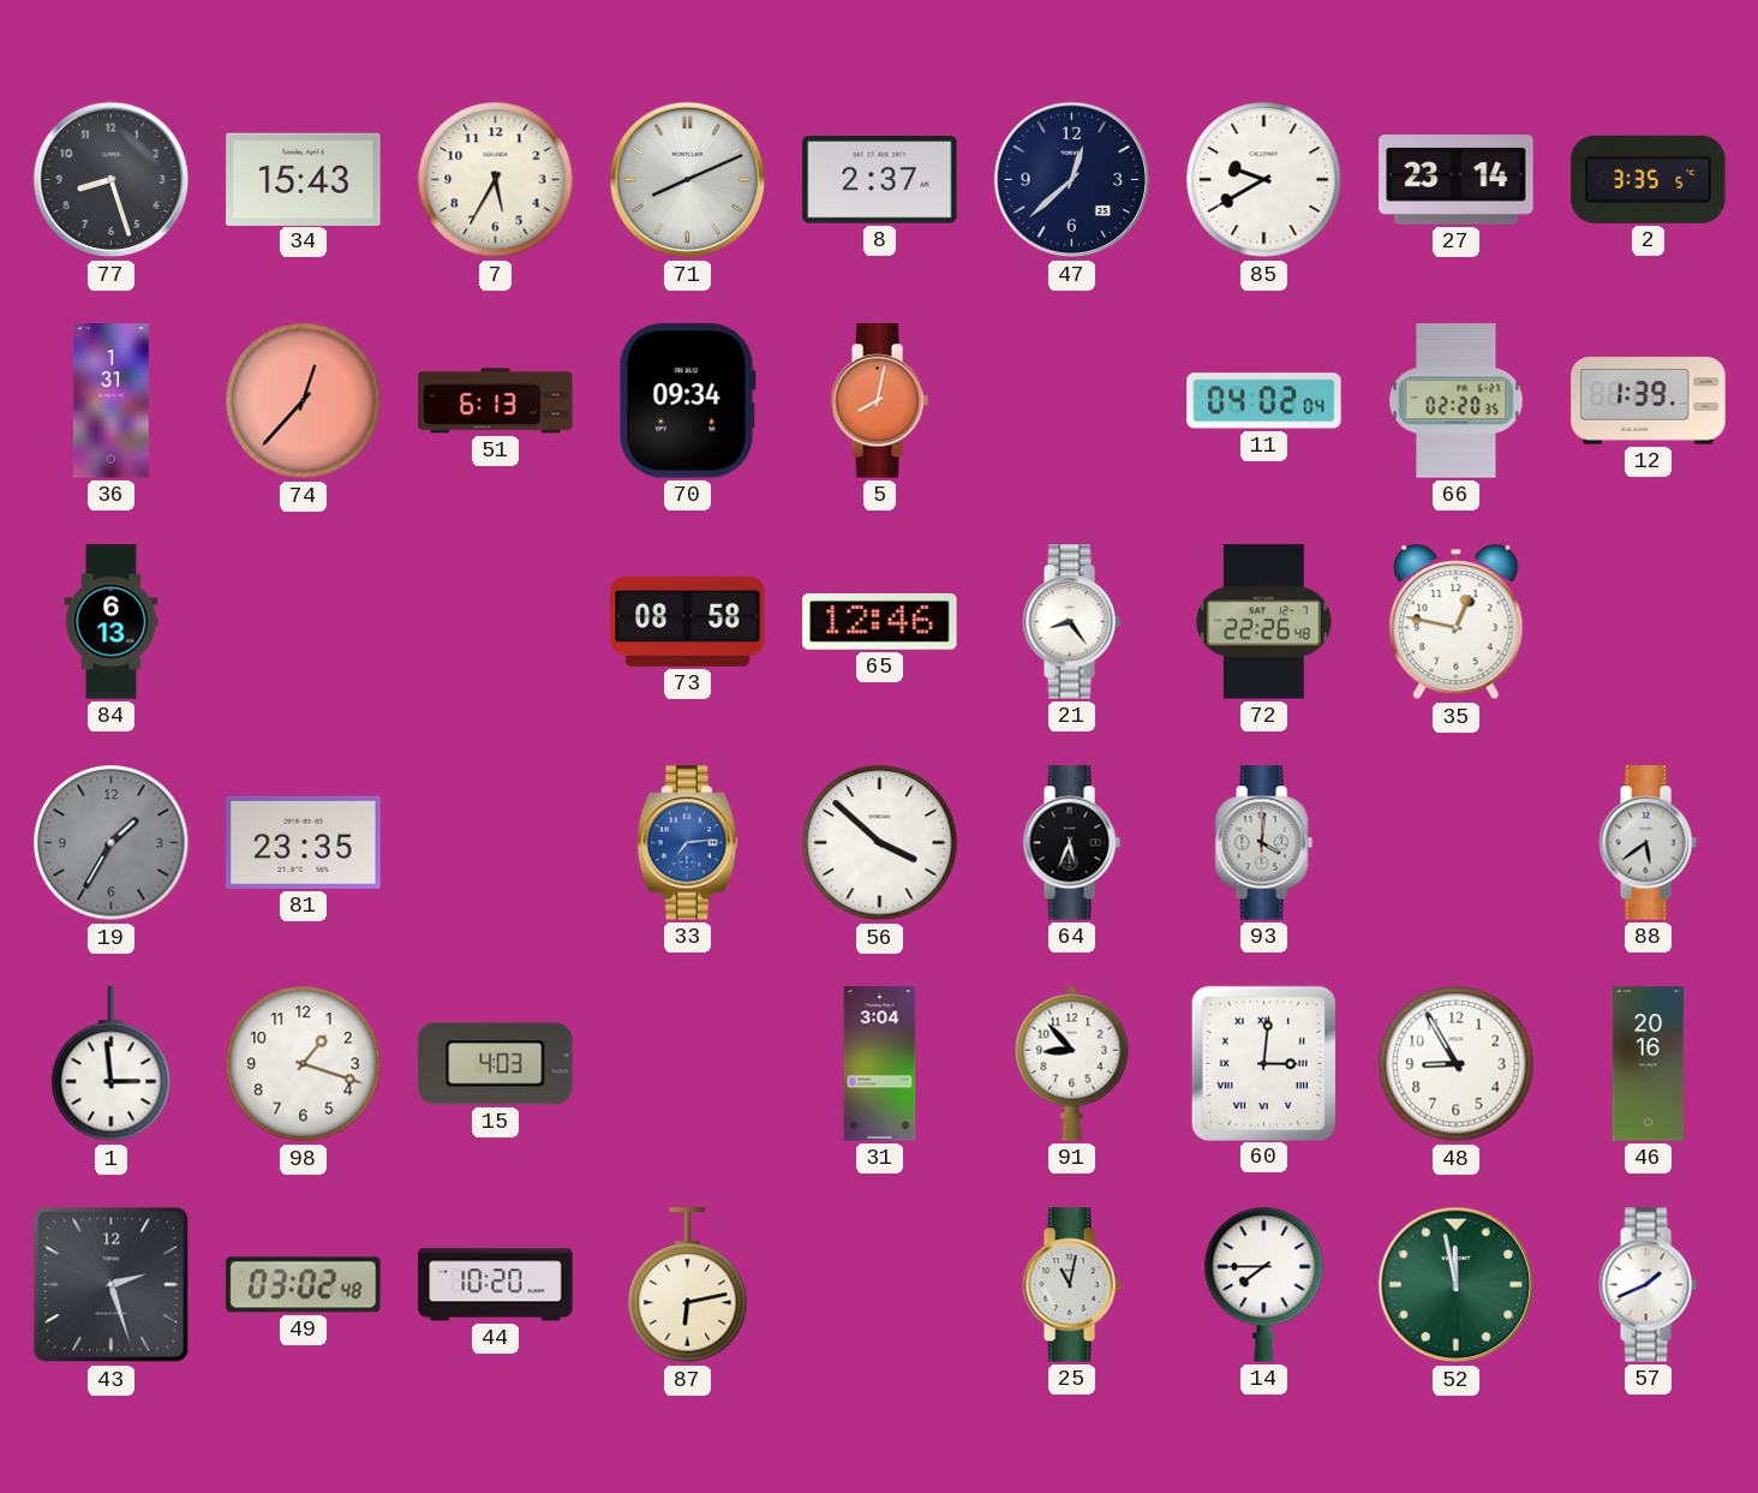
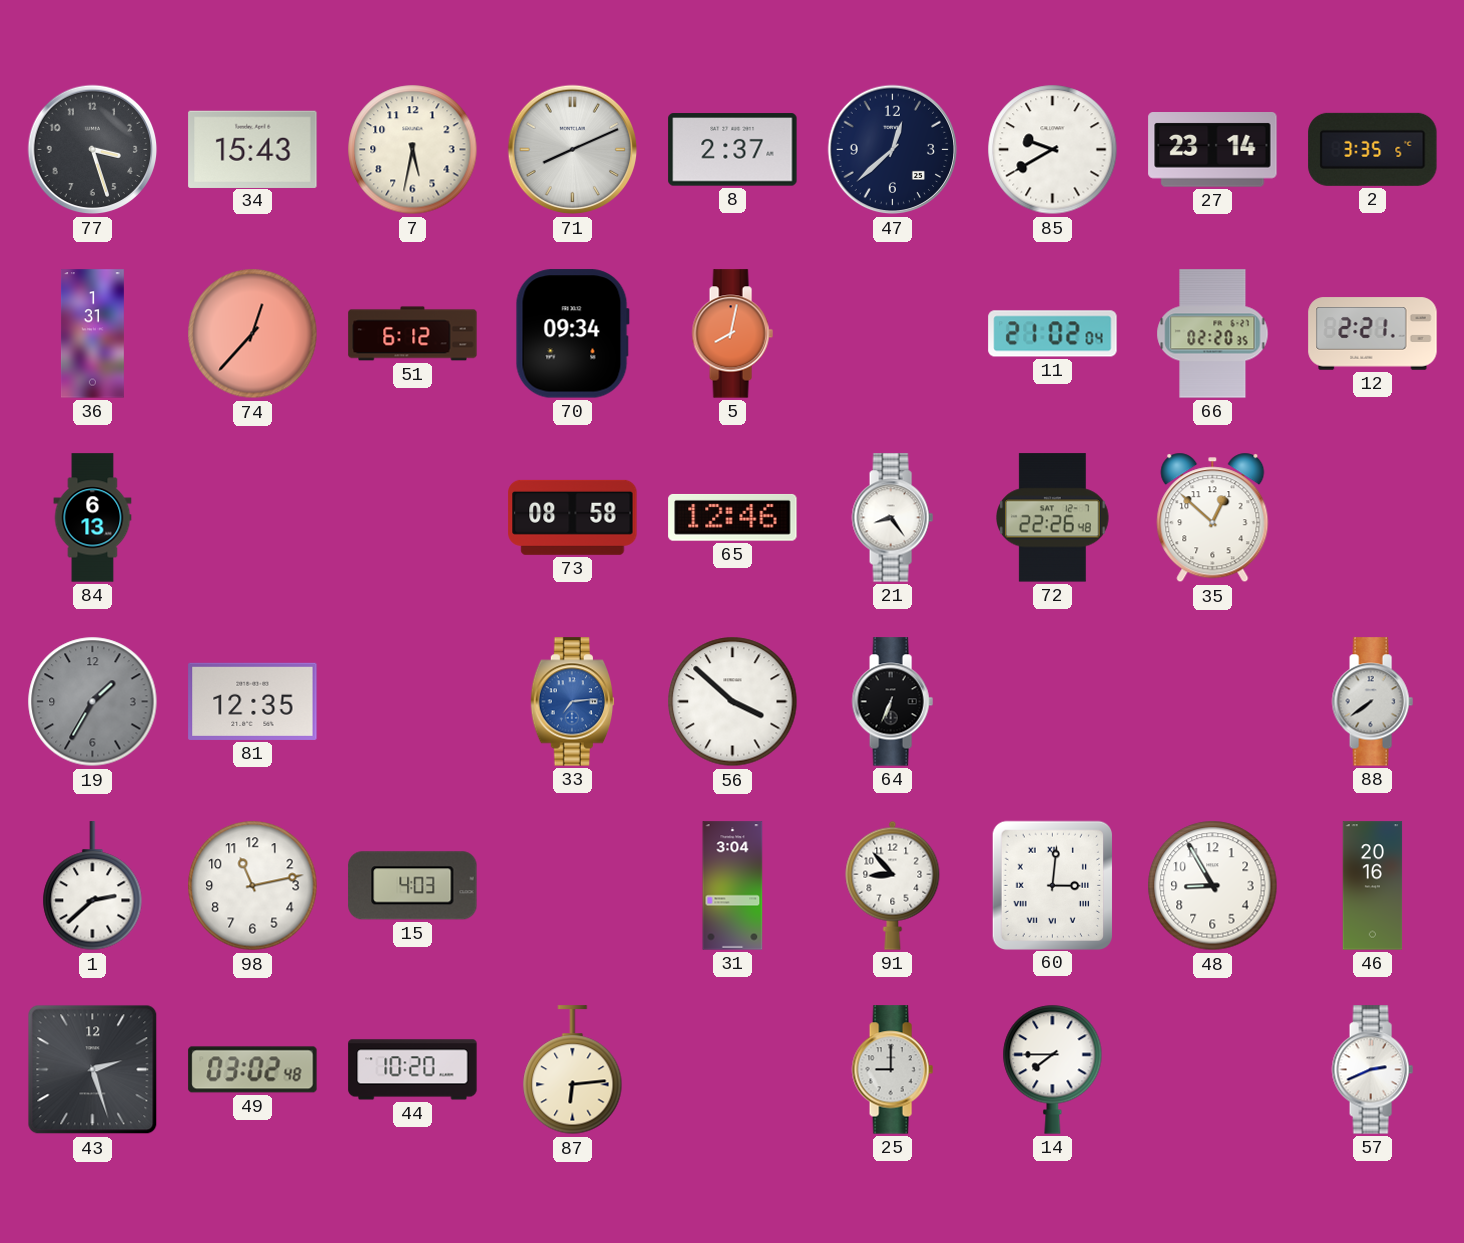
77: 8:27 -> 3:27 (93, 150)
7: 5:35 -> 5:32 (413, 150)
51: 6:13 -> 6:12 (413, 334)
11: 04:02 -> 21:02 (1053, 334)
12: 1:39 -> 2:21 (1373, 334)
35: 12:47 -> 12:52 (1213, 518)
81: 23:35 -> 12:35 (253, 701)
64: 5:34 -> 6:34 (892, 702)
93: 4:01 -> none (1263, 843)
88: 5:39 -> 7:39 (1372, 702)
1: 2:59 -> 2:38 (93, 886)
98: 1:18 -> 11:13 (253, 886)
87: 6:13 -> 6:14 (573, 1070)
25: 11:02 -> 9:00 (892, 1070)
52: 11:58 -> none (1457, 1285)
57: 1:41 -> 2:41 (1372, 1070)
